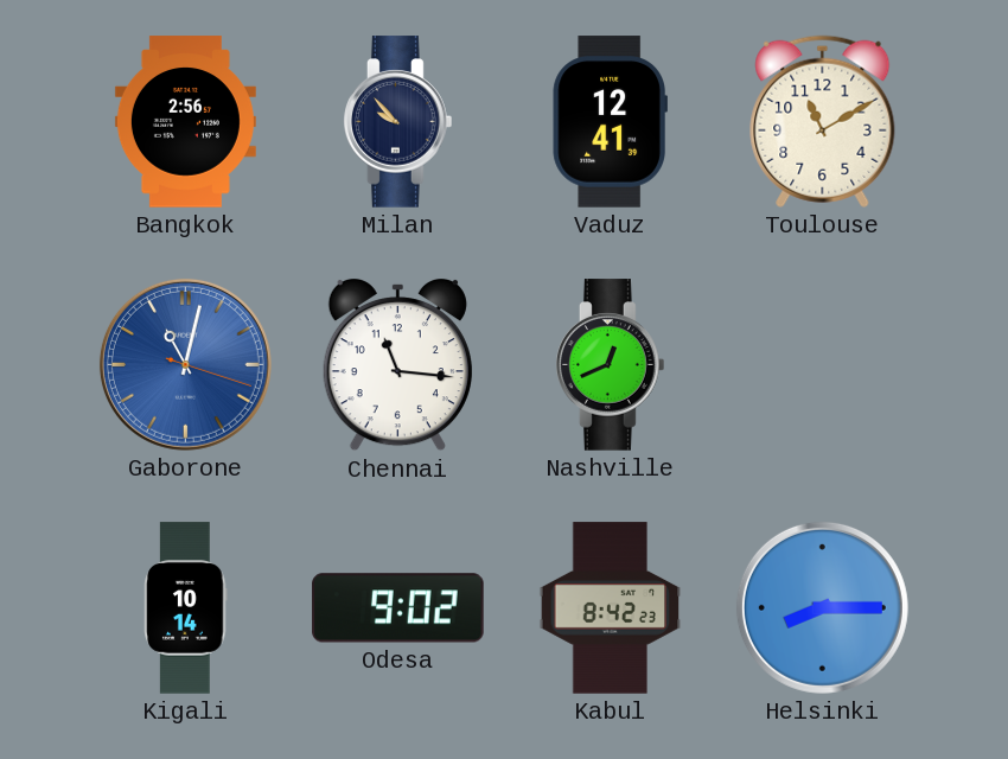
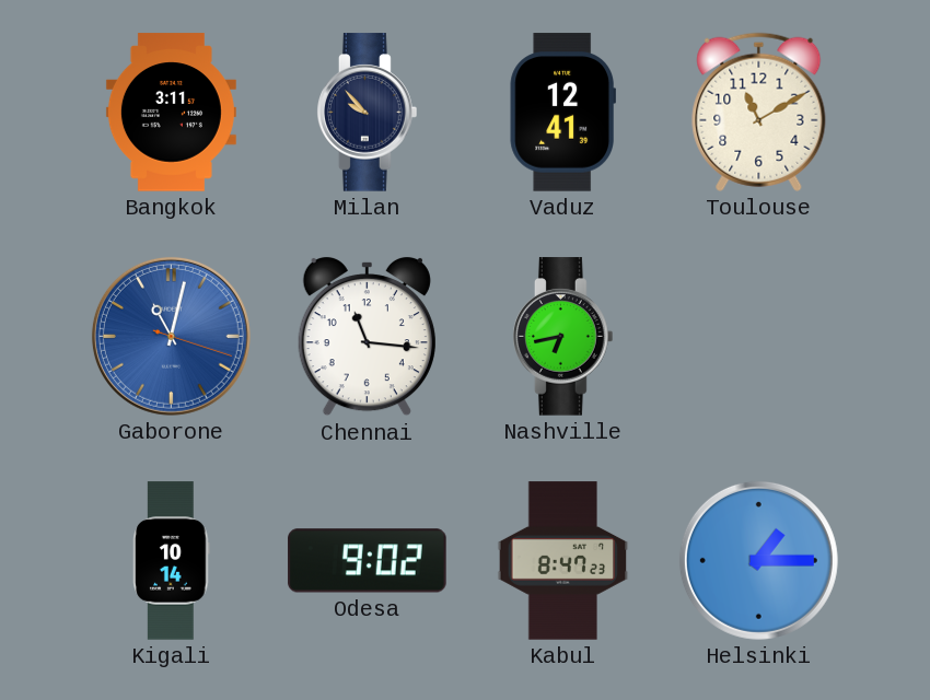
Bangkok: 2:56 -> 3:11 (171, 113)
Nashville: 12:41 -> 6:43 (563, 337)
Kabul: 8:42 -> 8:47 (563, 561)
Helsinki: 8:15 -> 1:15 (758, 560)
